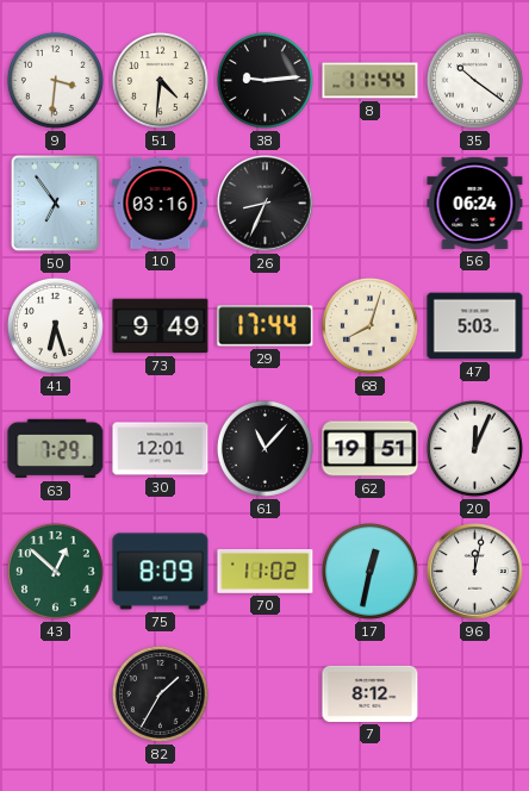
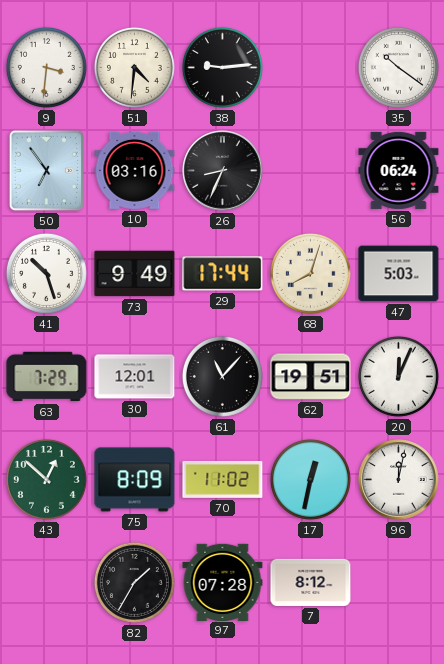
8: 11:44 -> none (371, 81)
41: 6:27 -> 10:27 (46, 273)
97: none -> 07:28 (223, 582)
